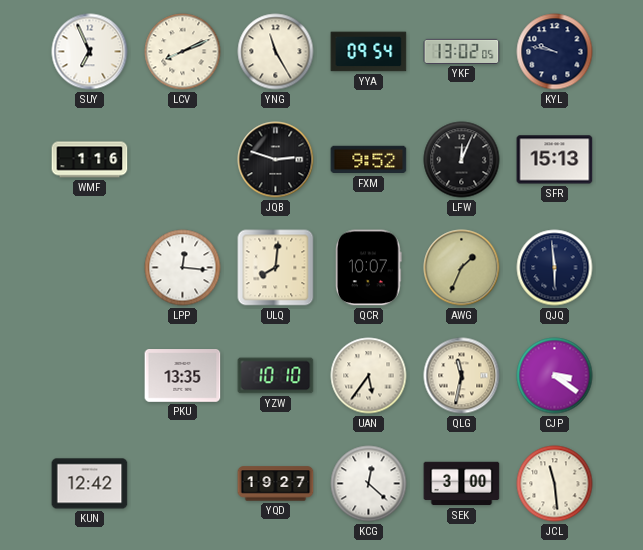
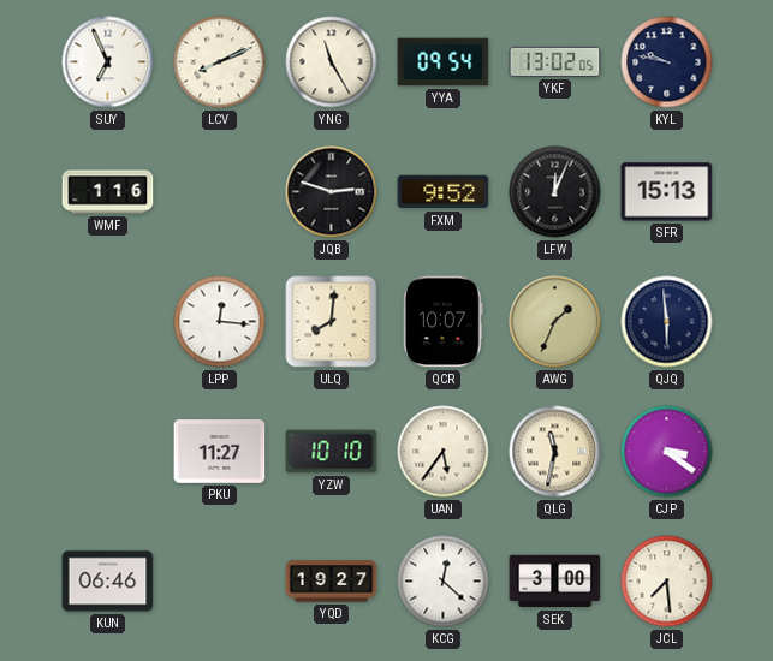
PKU: 13:35 -> 11:27 (220, 452)
KUN: 12:42 -> 06:46 (108, 582)
JCL: 11:29 -> 7:29 (667, 582)
